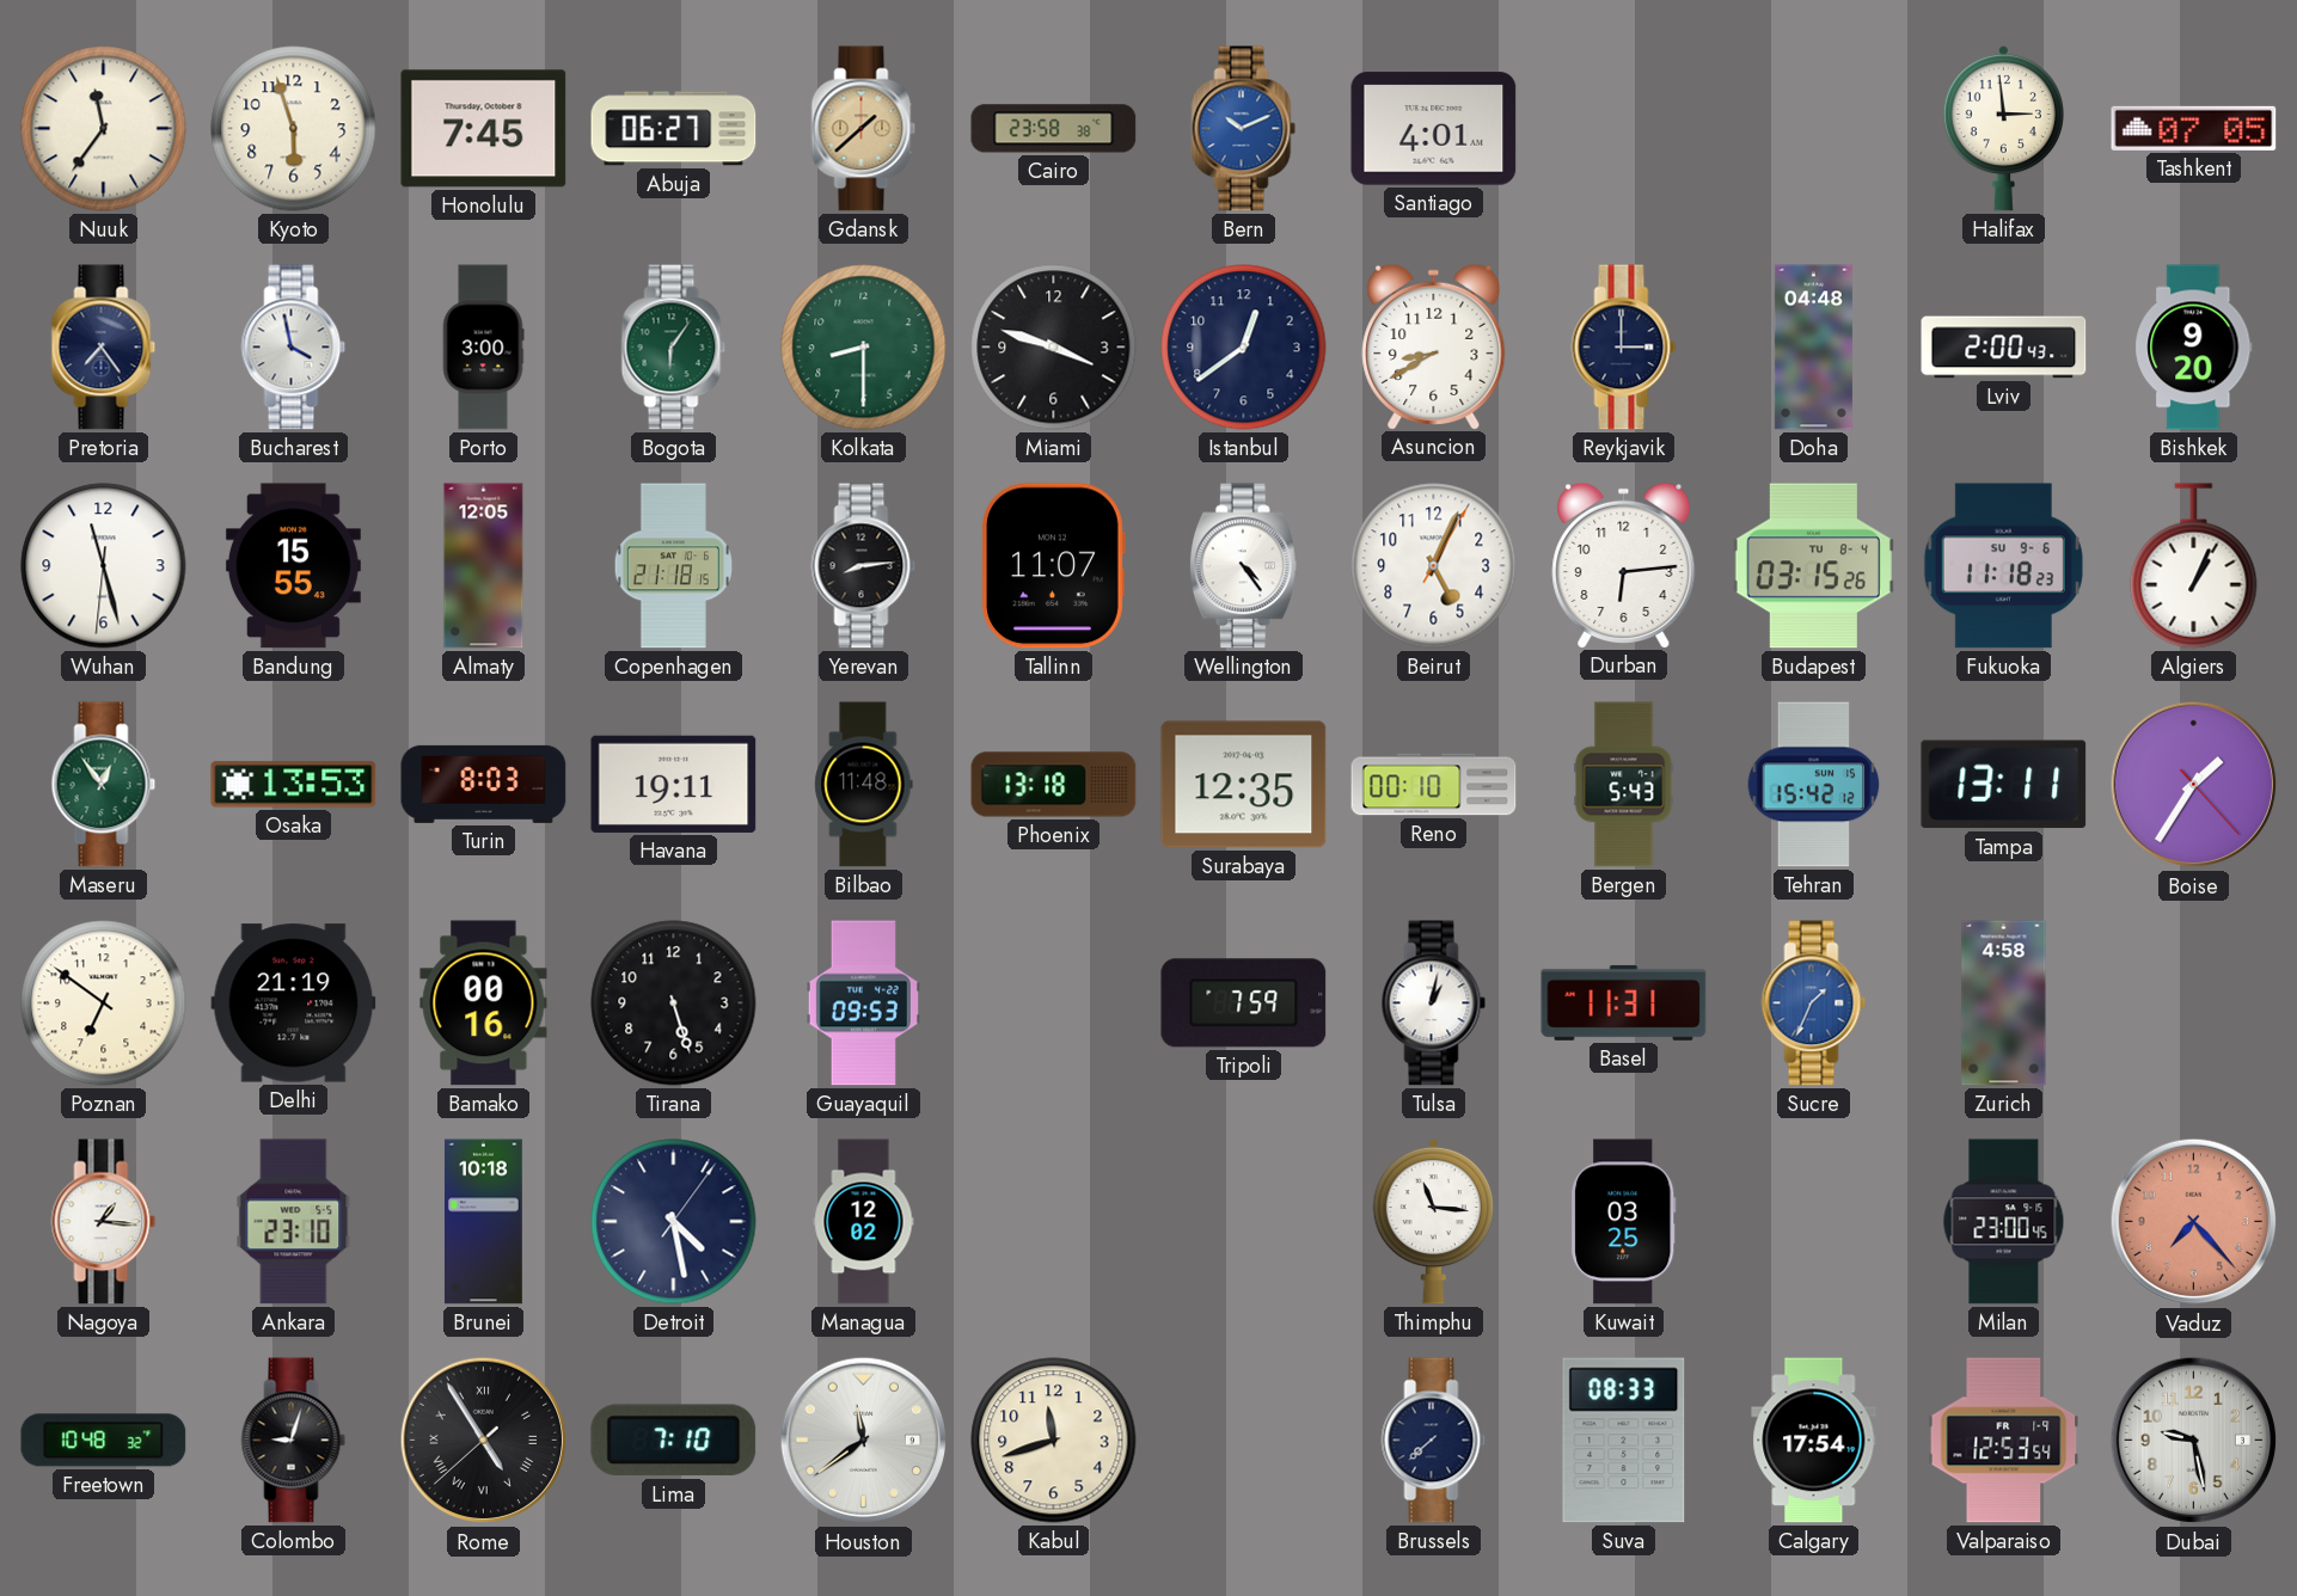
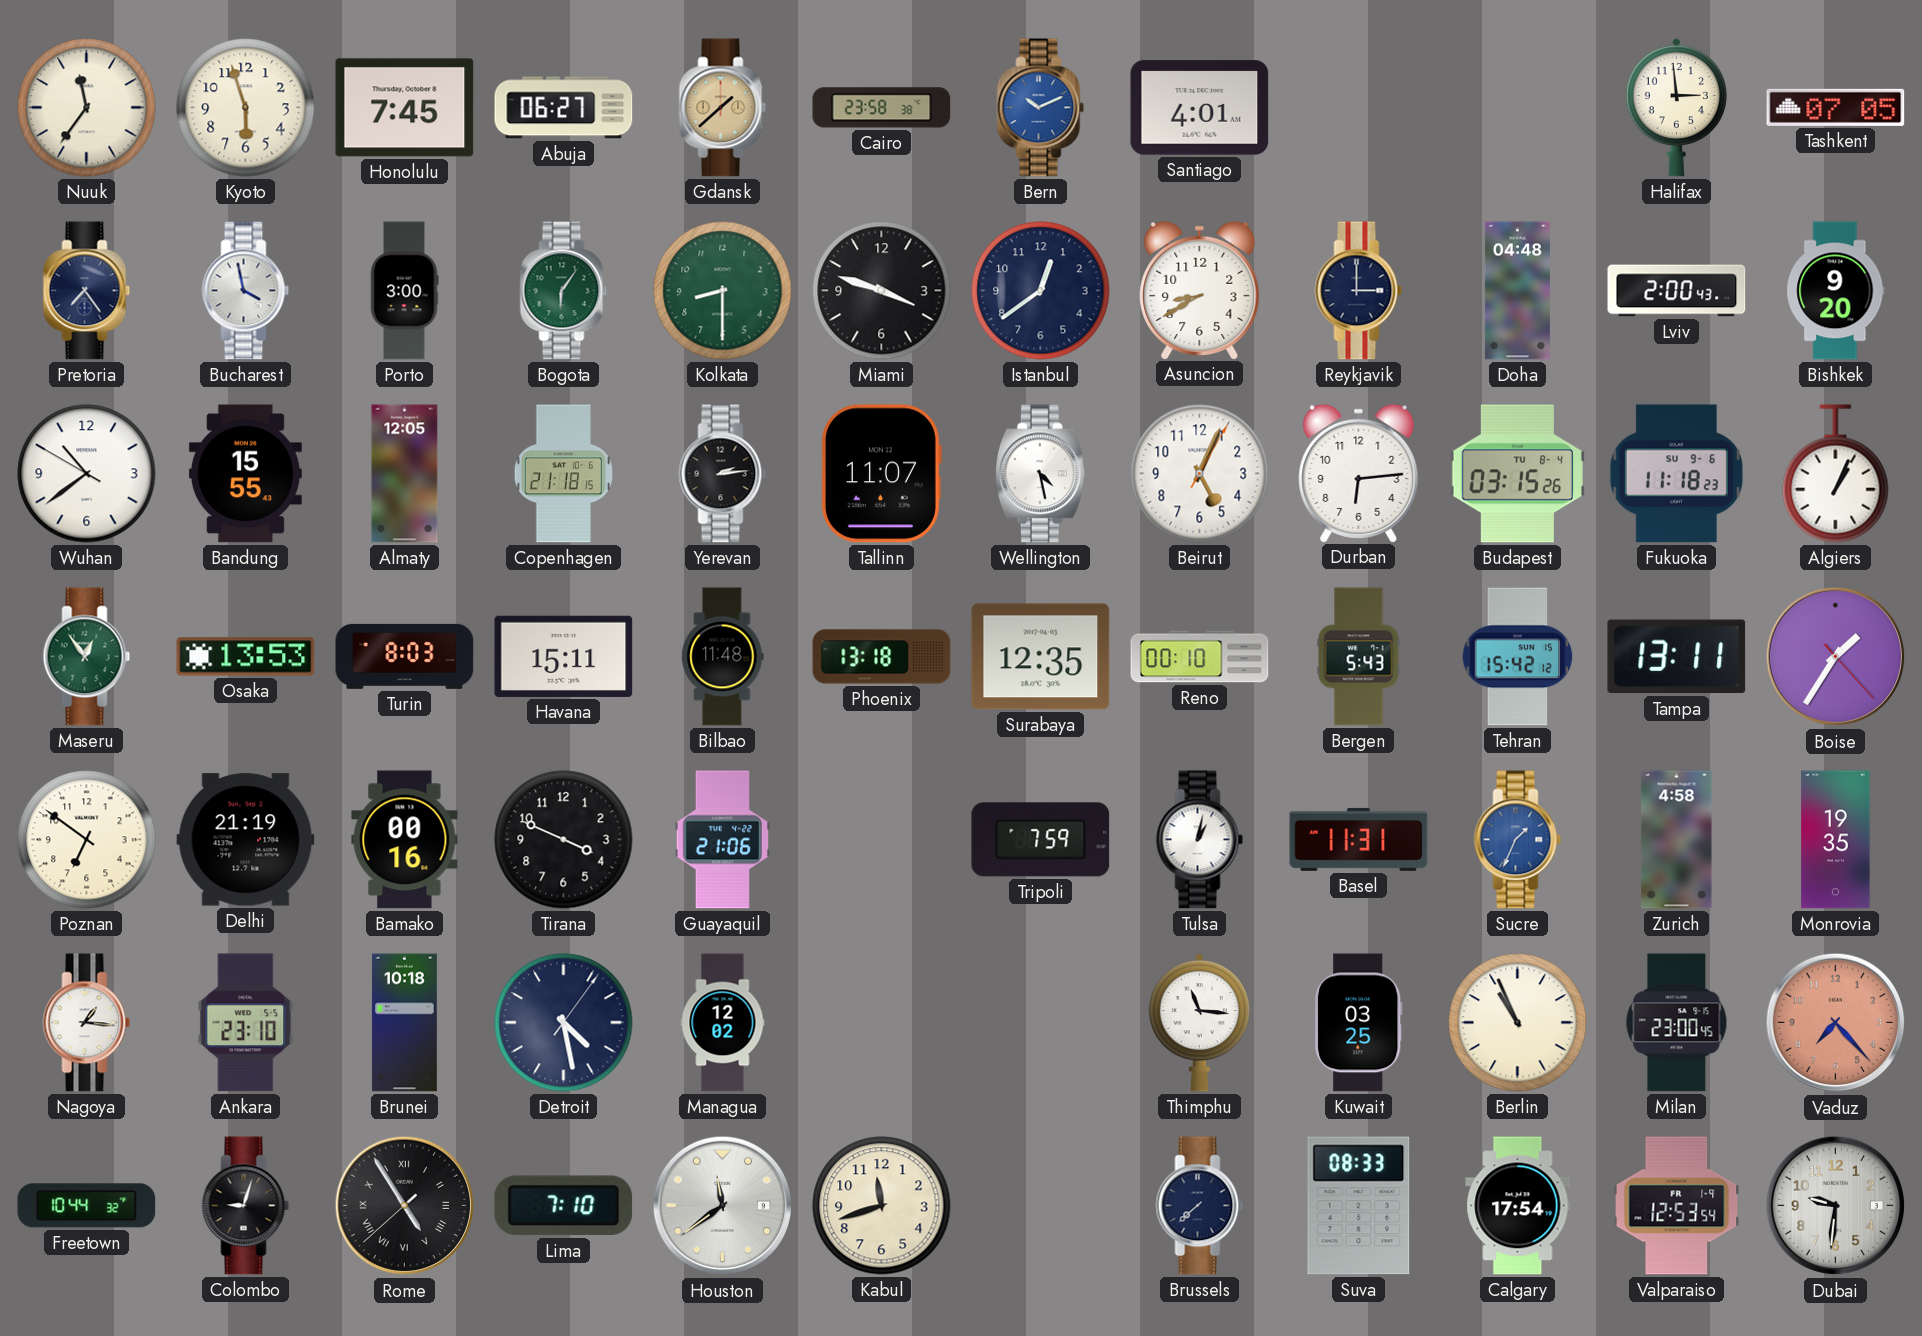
Wuhan: 11:27 -> 10:38 (87, 474)
Yerevan: 8:14 -> 2:14 (723, 474)
Wellington: 4:24 -> 4:28 (1040, 474)
Havana: 19:11 -> 15:11 (564, 656)
Tirana: 5:27 -> 3:49 (564, 840)
Guayaquil: 09:53 -> 21:06 (722, 840)
Monrovia: none -> 19:35 (1836, 840)
Berlin: none -> 10:56 (1518, 1023)
Freetown: 10:48 -> 10:44 (87, 1206)
Dubai: 9:28 -> 9:31 (1836, 1206)
